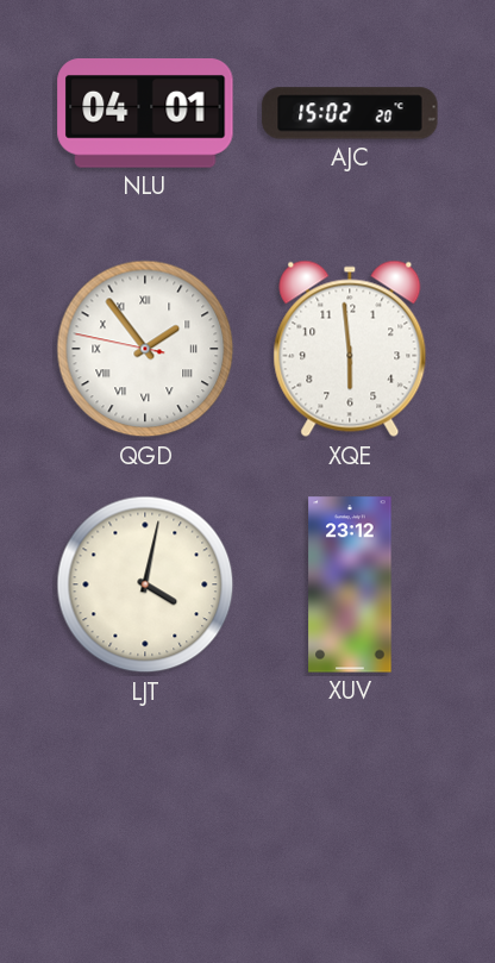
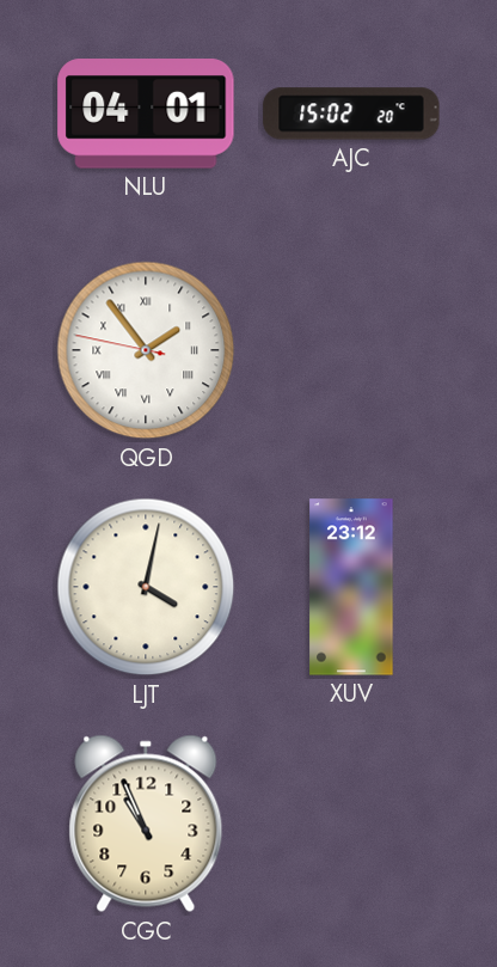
XQE: 5:59 -> none (350, 349)
CGC: none -> 10:56 (146, 824)
